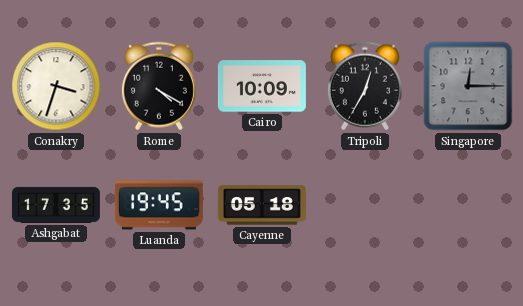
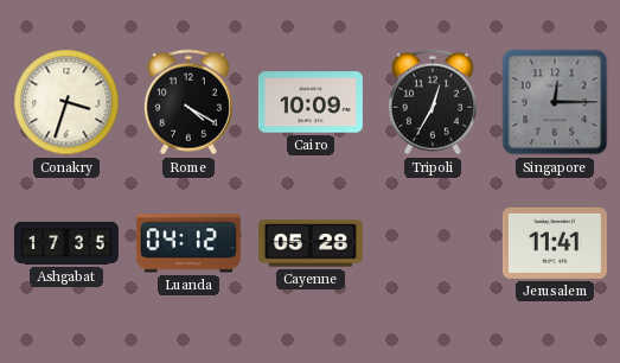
Luanda: 19:45 -> 04:12 (188, 243)
Cayenne: 05:18 -> 05:28 (311, 243)
Jerusalem: none -> 11:41 (555, 243)
